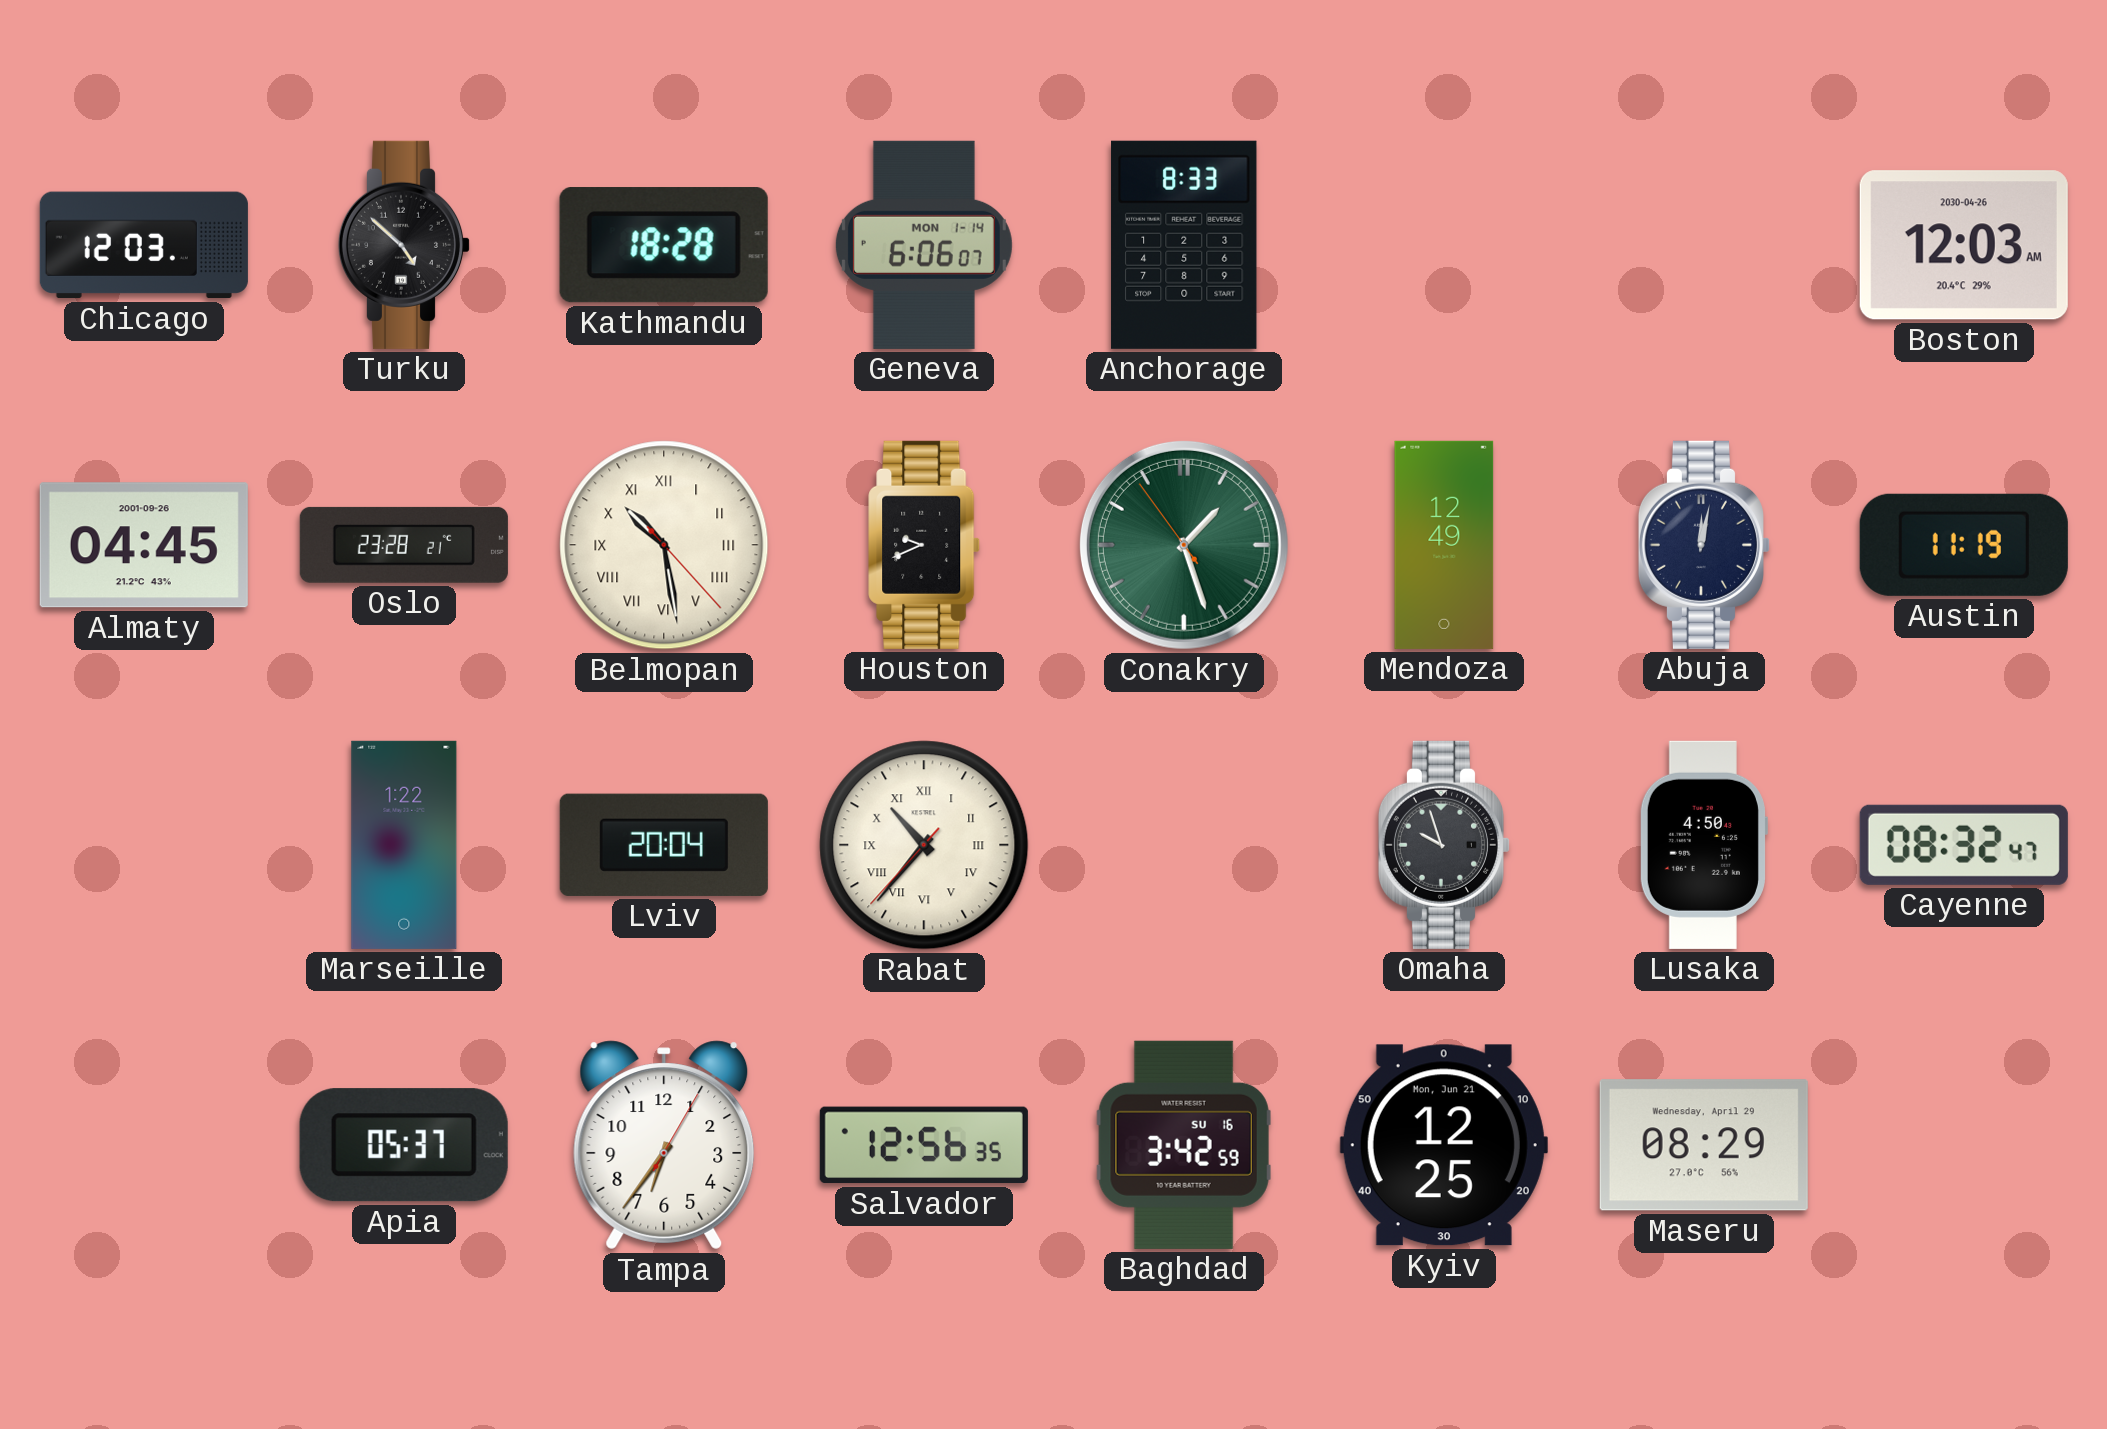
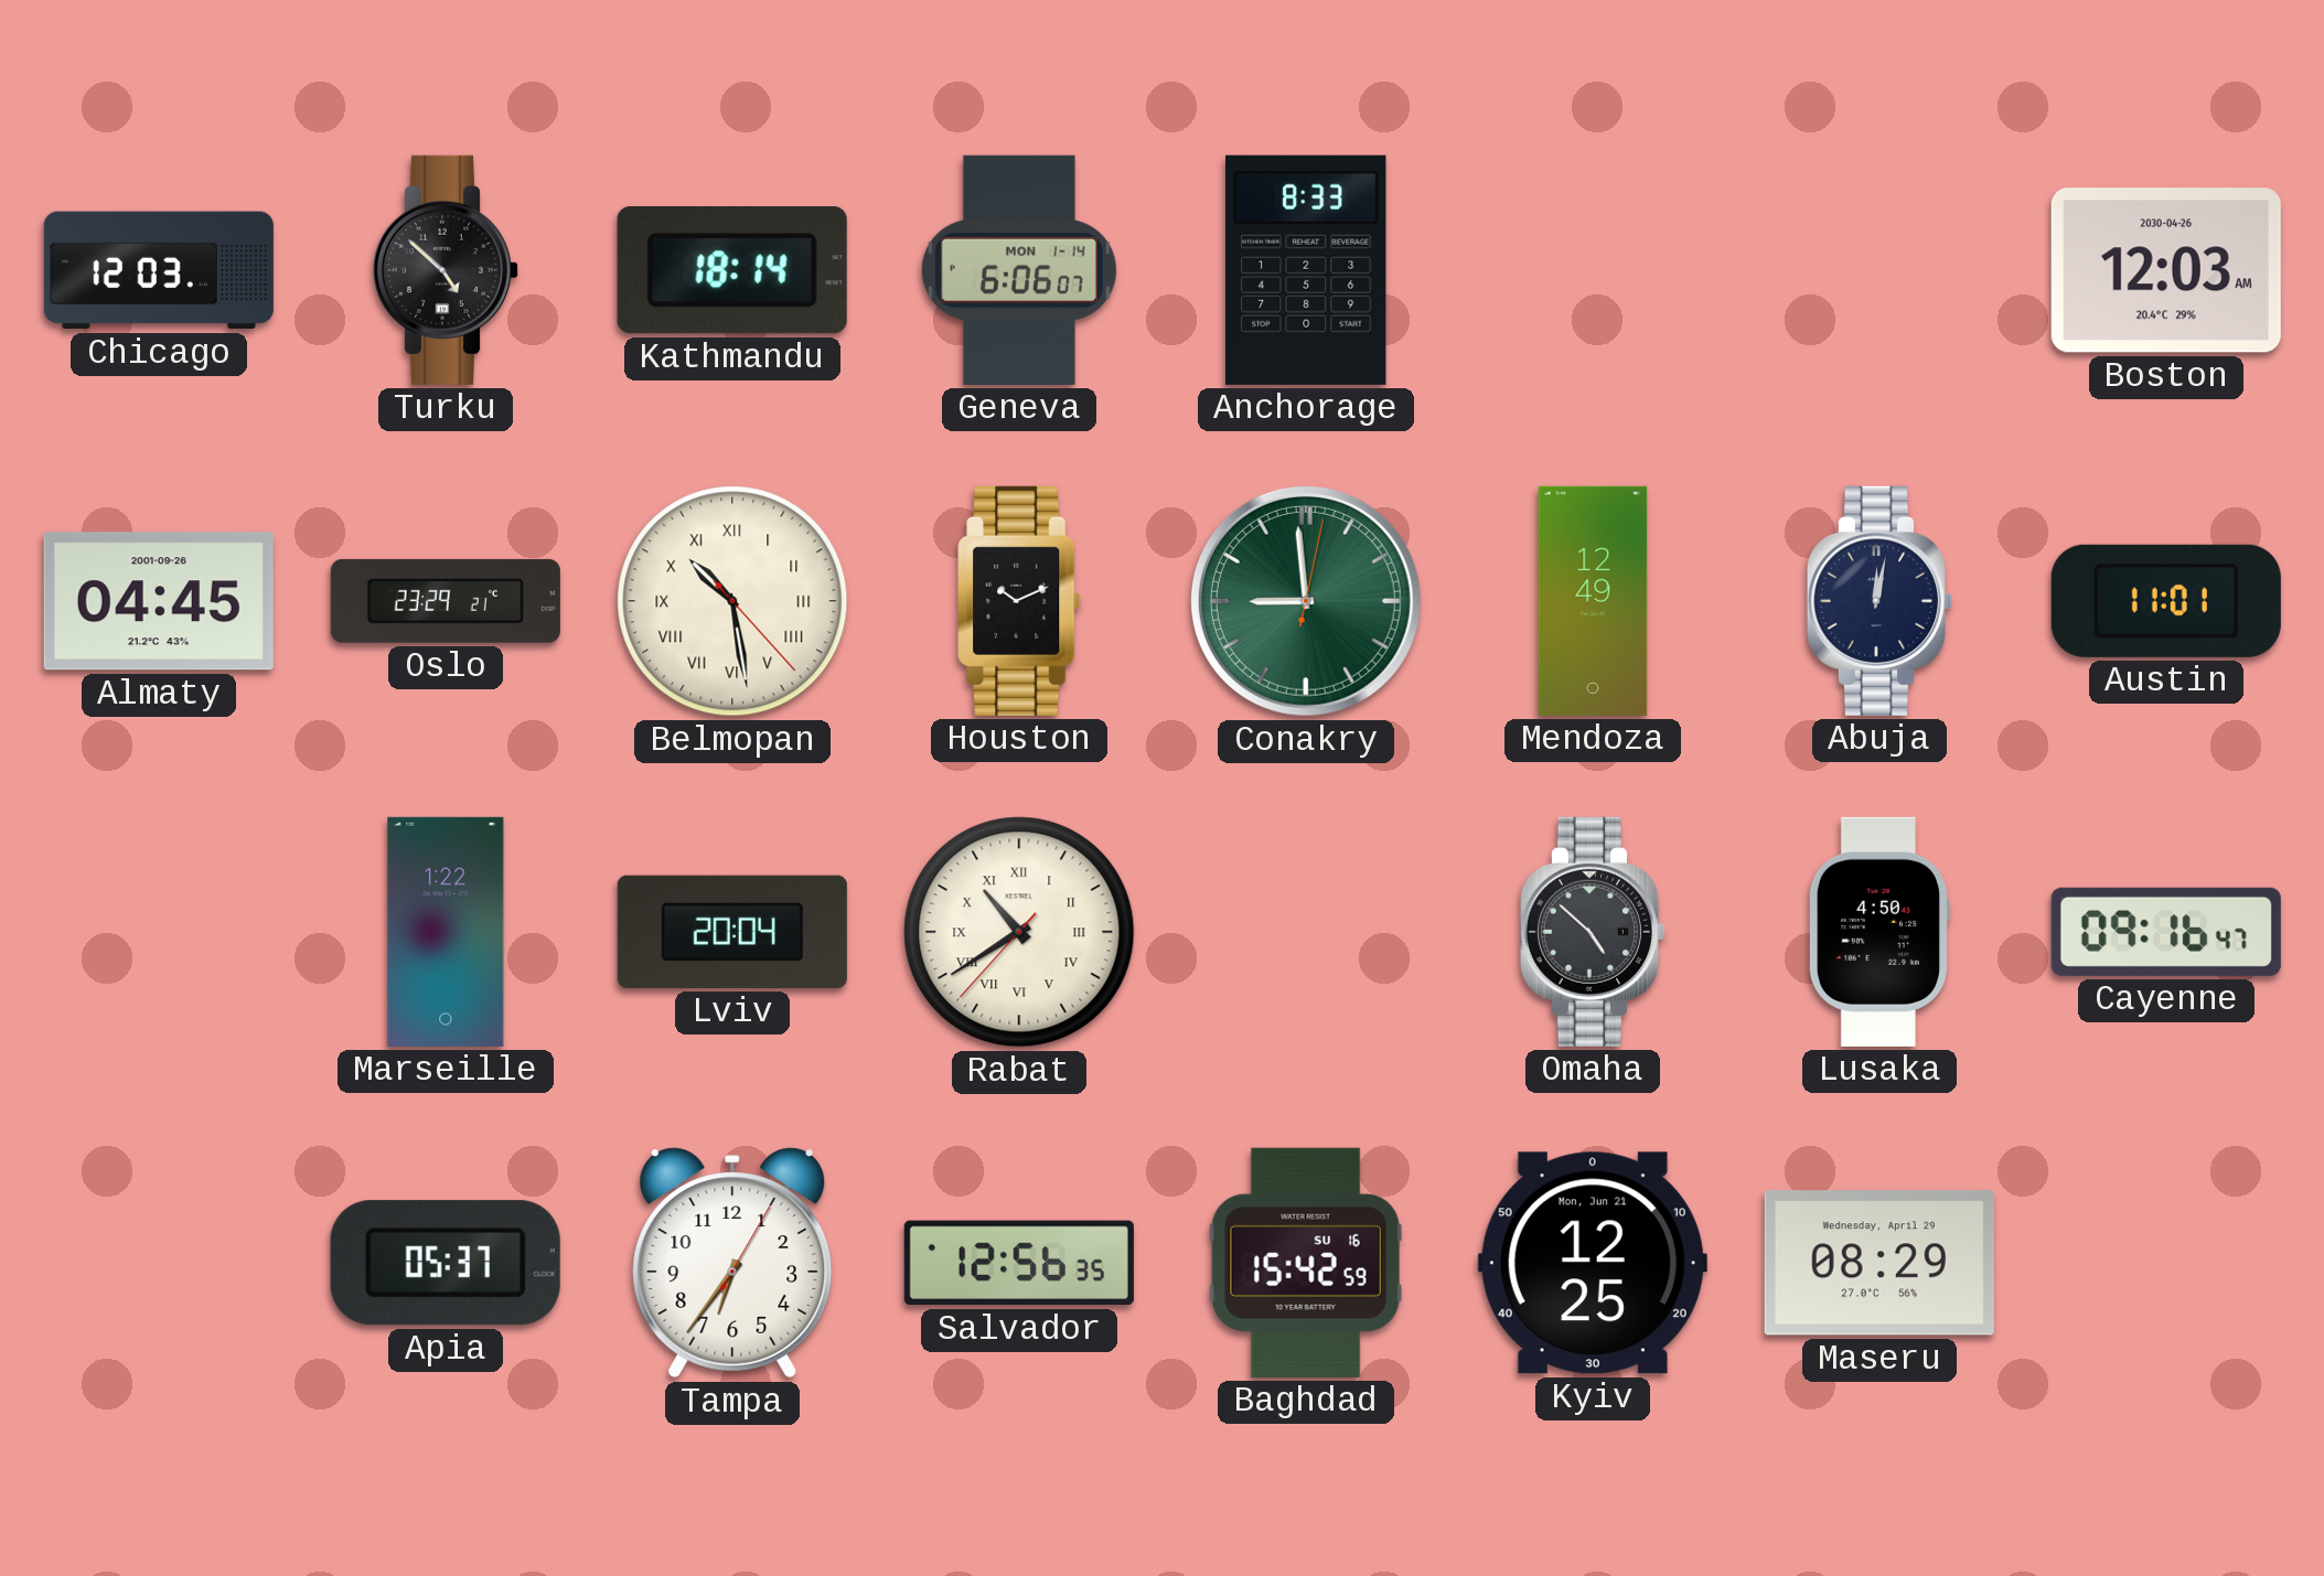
Kathmandu: 18:28 -> 18:14 (732, 270)
Oslo: 23:28 -> 23:29 (446, 601)
Houston: 9:41 -> 10:11 (1020, 601)
Conakry: 1:26 -> 8:59 (1306, 601)
Austin: 11:19 -> 11:01 (2166, 601)
Rabat: 10:36 -> 10:39 (1019, 932)
Omaha: 9:57 -> 4:52 (1592, 932)
Cayenne: 08:32 -> 09:16 (2166, 932)
Baghdad: 3:42 -> 15:42 (1306, 1263)
